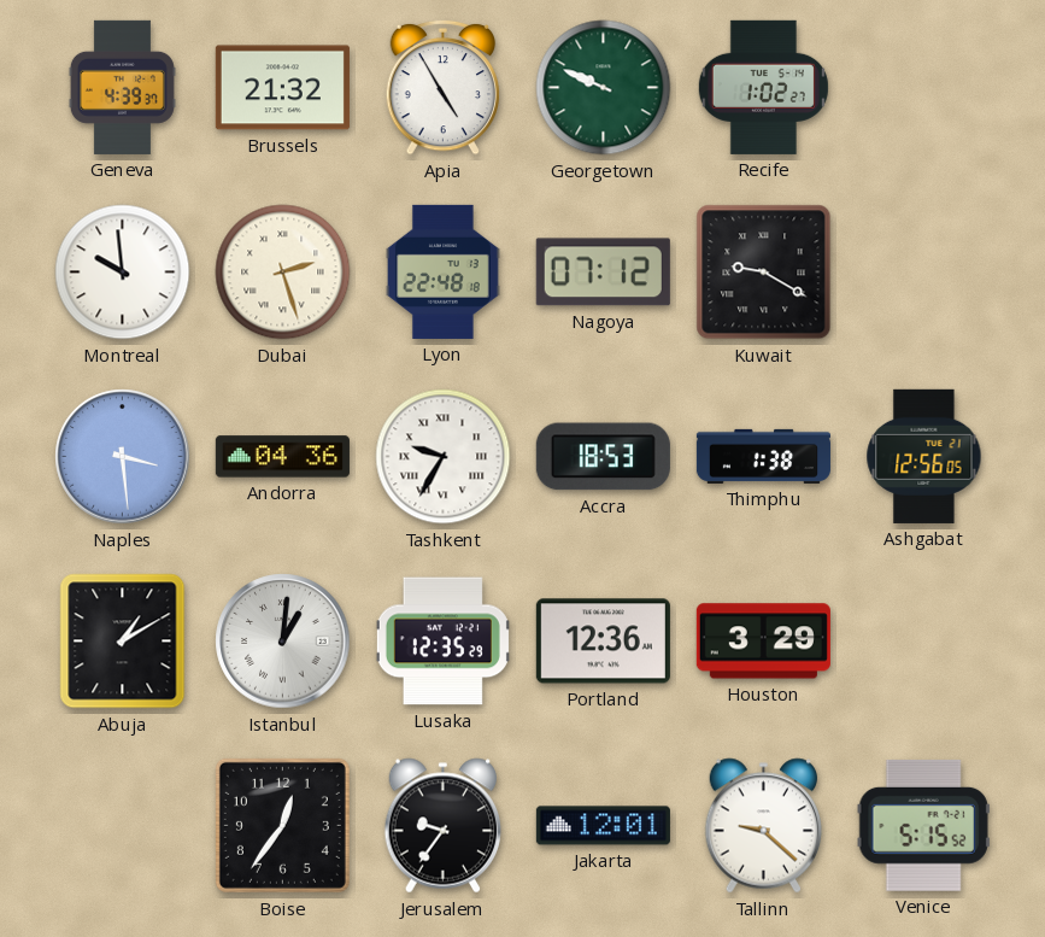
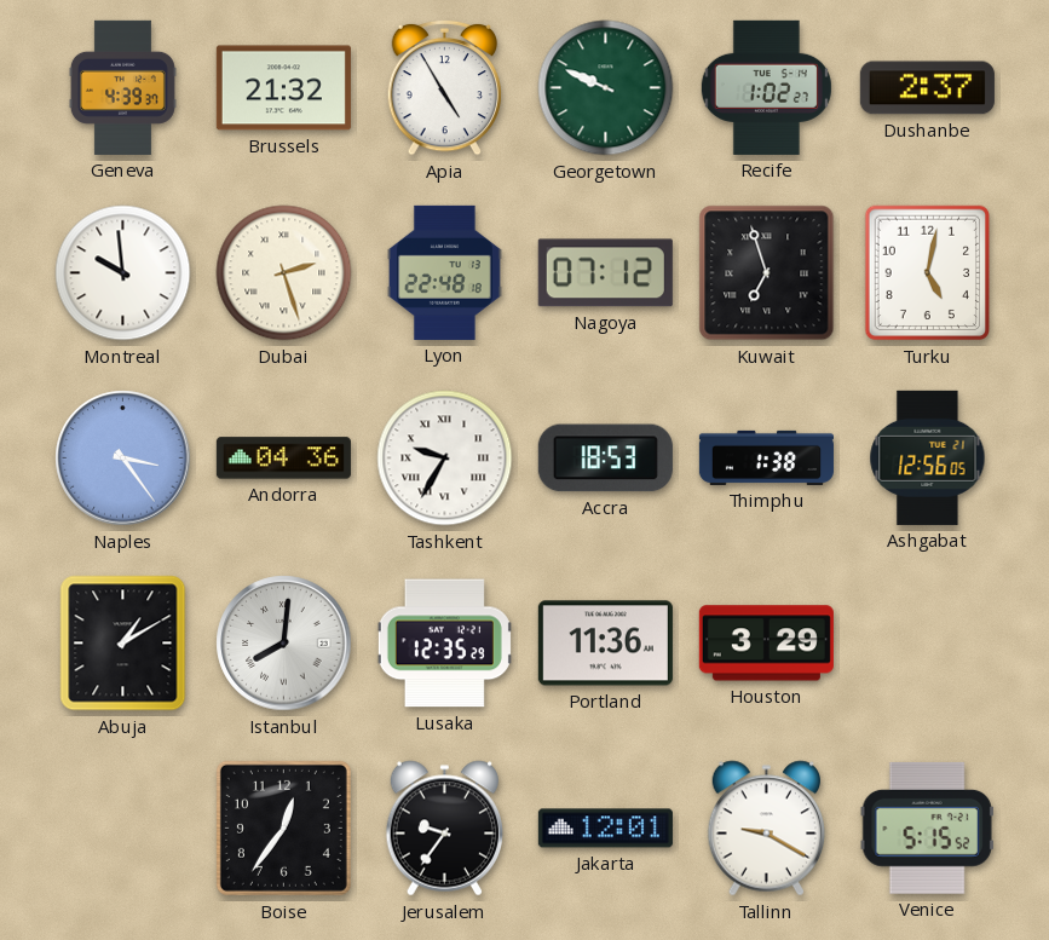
Dushanbe: none -> 2:37 (927, 88)
Kuwait: 9:20 -> 6:57 (767, 273)
Turku: none -> 5:02 (928, 273)
Naples: 3:29 -> 3:24 (123, 459)
Istanbul: 1:01 -> 8:01 (284, 644)
Portland: 12:36 -> 11:36 (605, 644)
Tallinn: 9:22 -> 9:20 (767, 829)
